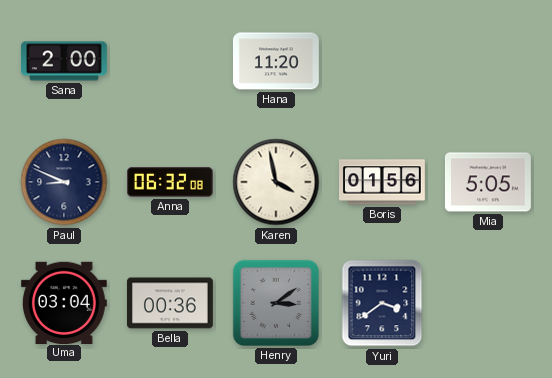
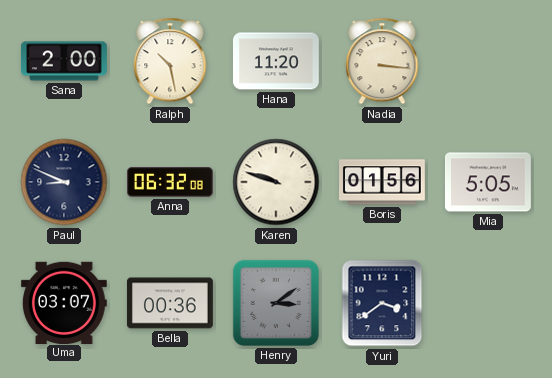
Ralph: none -> 10:28 (170, 61)
Nadia: none -> 3:16 (382, 61)
Karen: 3:58 -> 9:48 (276, 182)
Uma: 03:04 -> 03:07 (64, 302)
